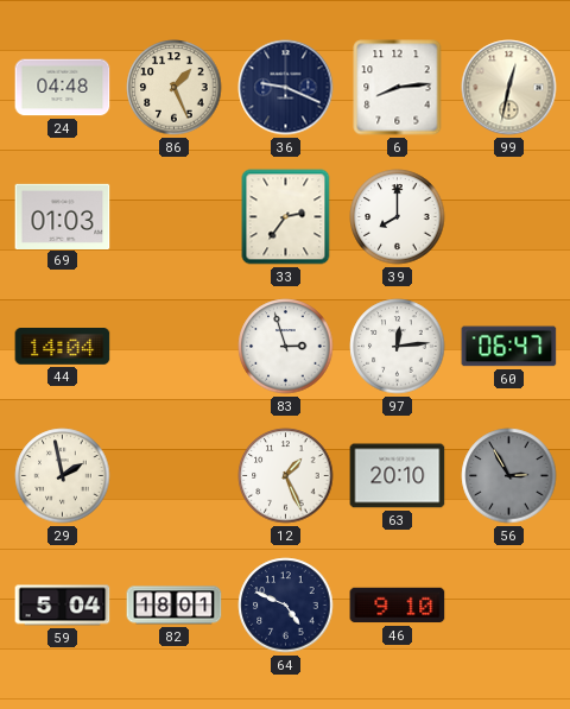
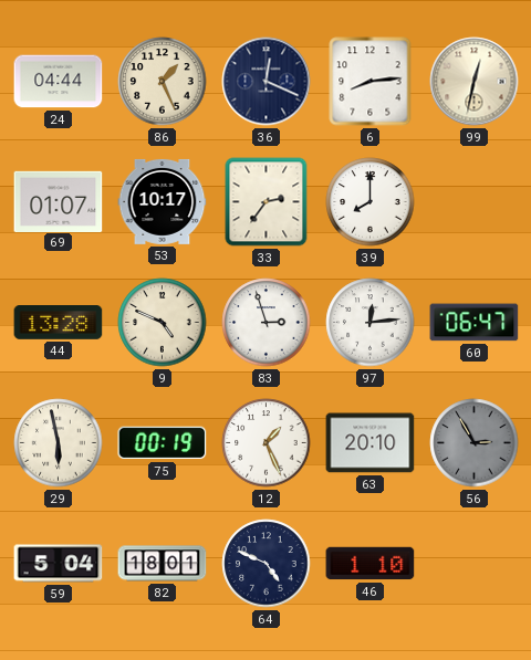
24: 04:48 -> 04:44 (59, 82)
36: 9:19 -> 12:19 (267, 82)
69: 01:03 -> 01:07 (59, 201)
53: none -> 10:17 (163, 201)
44: 14:04 -> 13:28 (59, 323)
9: none -> 4:49 (163, 323)
29: 1:58 -> 5:58 (59, 443)
75: none -> 00:19 (163, 443)
46: 9:10 -> 1:10 (371, 564)
